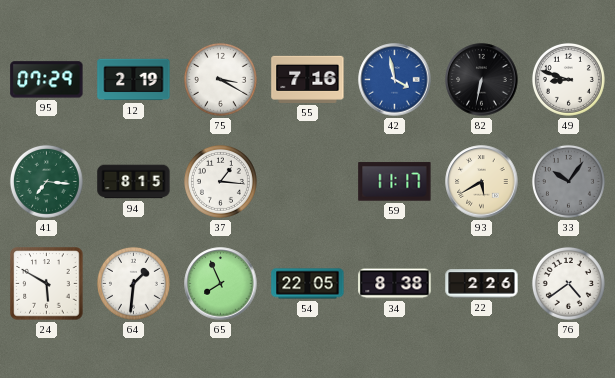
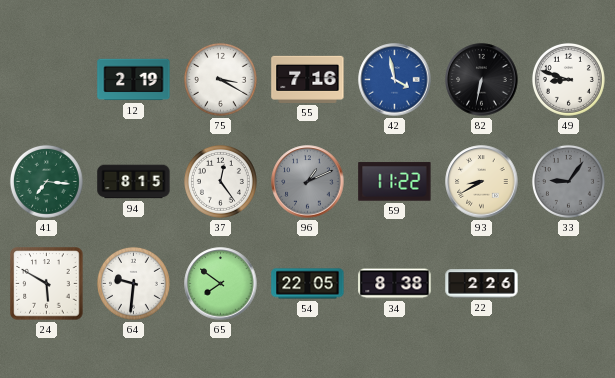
95: 07:29 -> none (47, 80)
37: 1:16 -> 12:24 (220, 181)
96: none -> 1:11 (308, 182)
59: 11:17 -> 11:22 (395, 182)
93: 5:40 -> 8:40 (482, 182)
33: 10:06 -> 9:06 (568, 181)
64: 1:31 -> 9:31 (133, 283)
65: 7:56 -> 7:51 (221, 284)
76: 4:39 -> none (568, 283)
